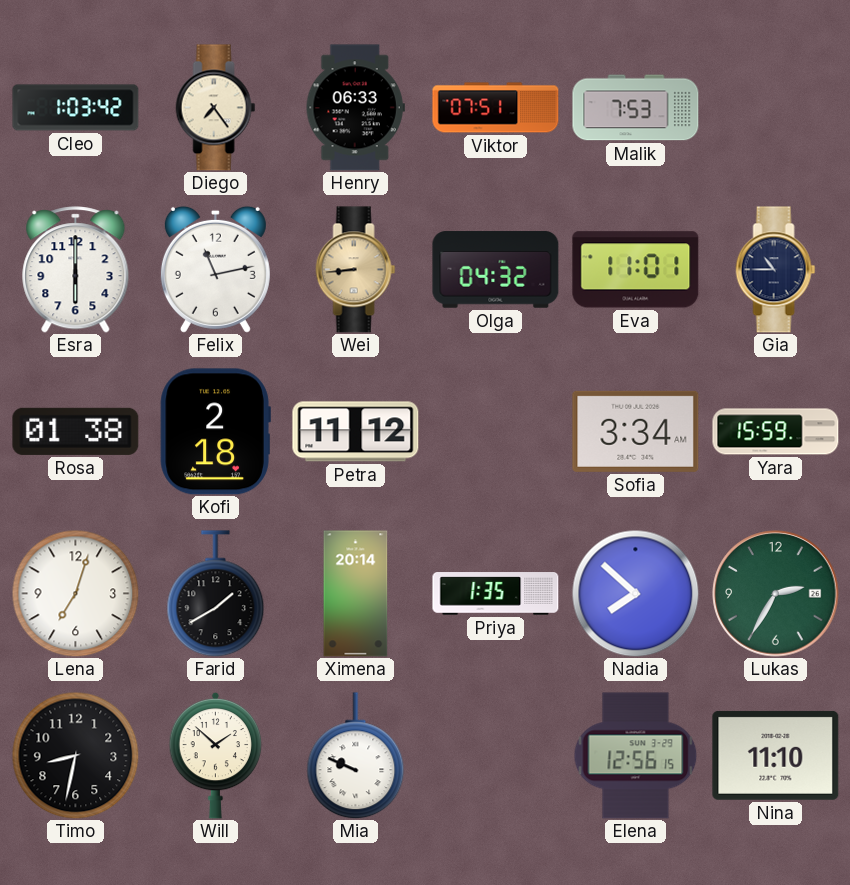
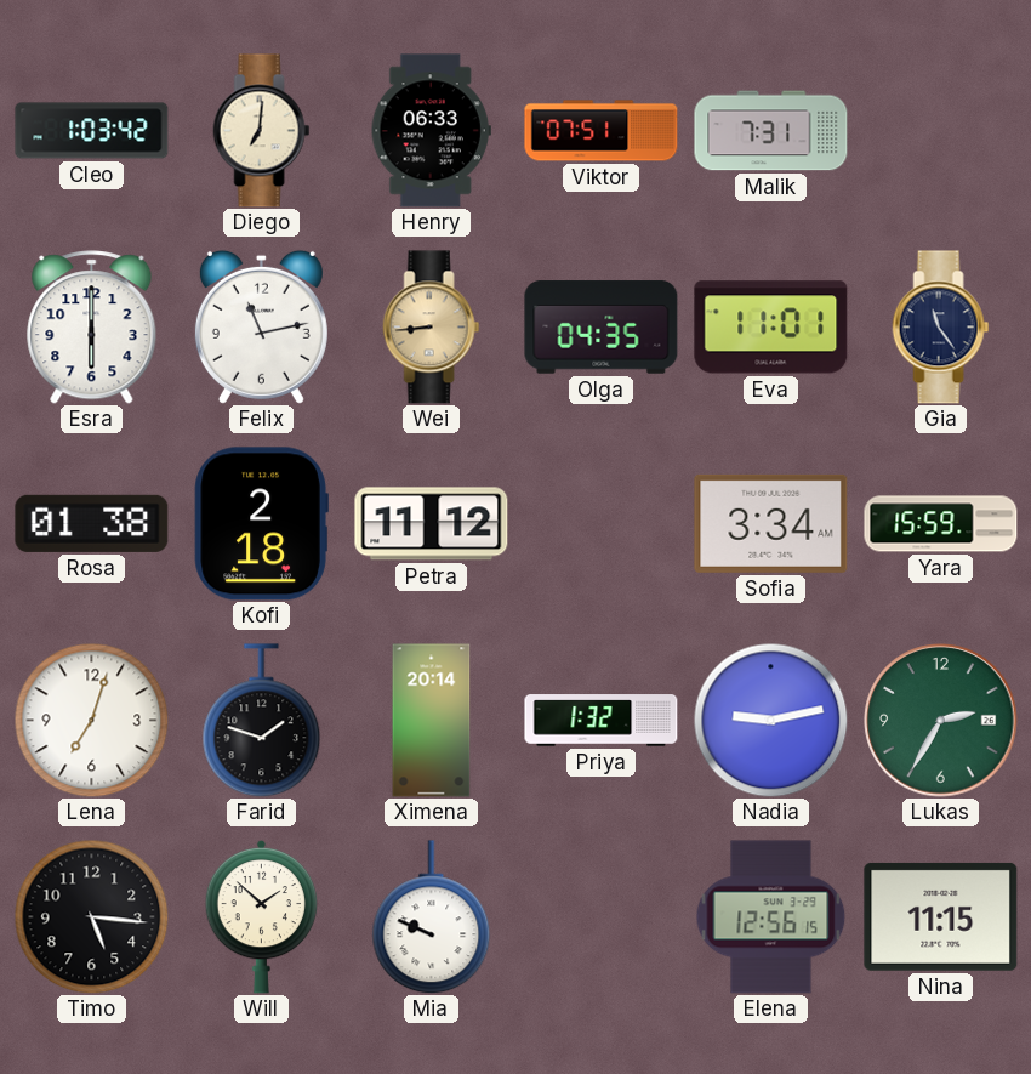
Diego: 7:24 -> 7:01 (262, 131)
Malik: 7:53 -> 7:31 (771, 131)
Olga: 04:32 -> 04:35 (602, 328)
Gia: 10:45 -> 11:24 (941, 328)
Farid: 1:40 -> 1:48 (262, 721)
Priya: 1:35 -> 1:32 (602, 721)
Nadia: 7:52 -> 9:13 (770, 720)
Timo: 8:32 -> 5:16 (91, 916)
Nina: 11:10 -> 11:15 (941, 916)
